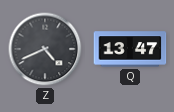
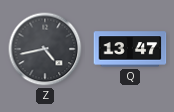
Z: 4:41 -> 4:43 (45, 49)
